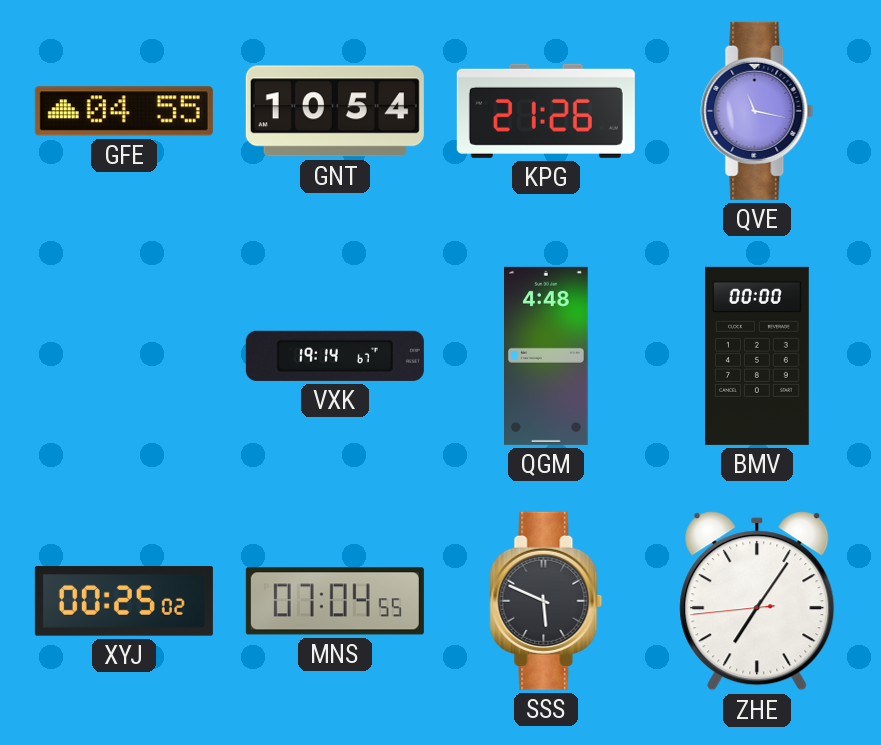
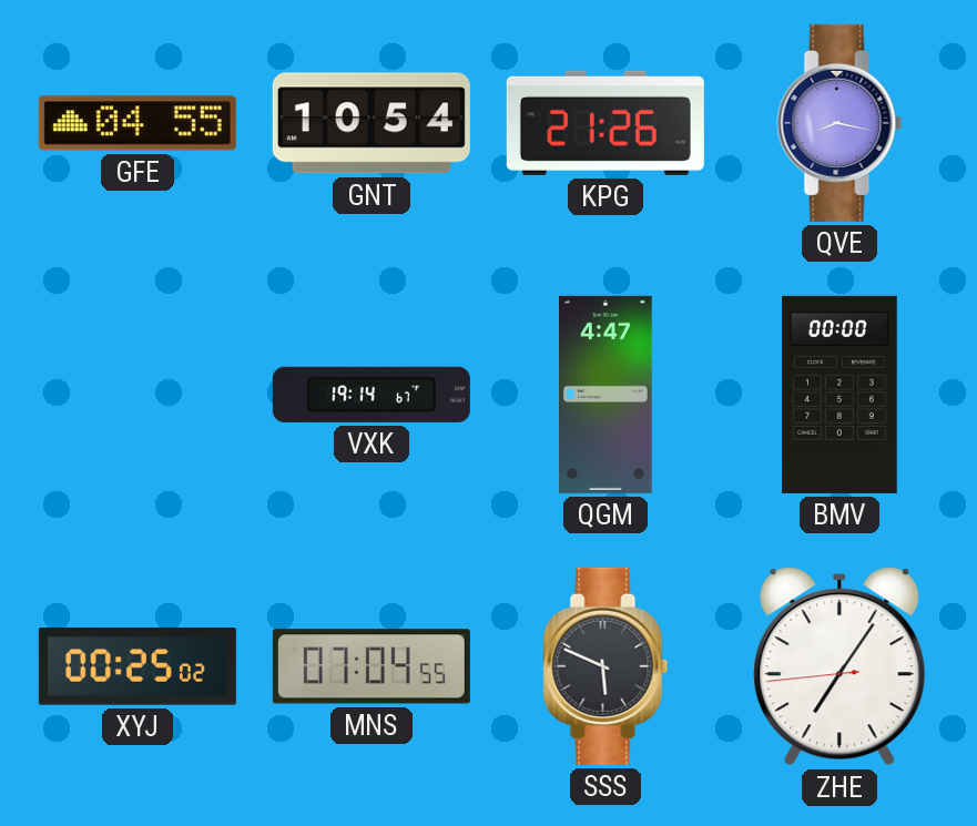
QVE: 11:17 -> 8:17 (839, 123)
QGM: 4:48 -> 4:47 (607, 395)
